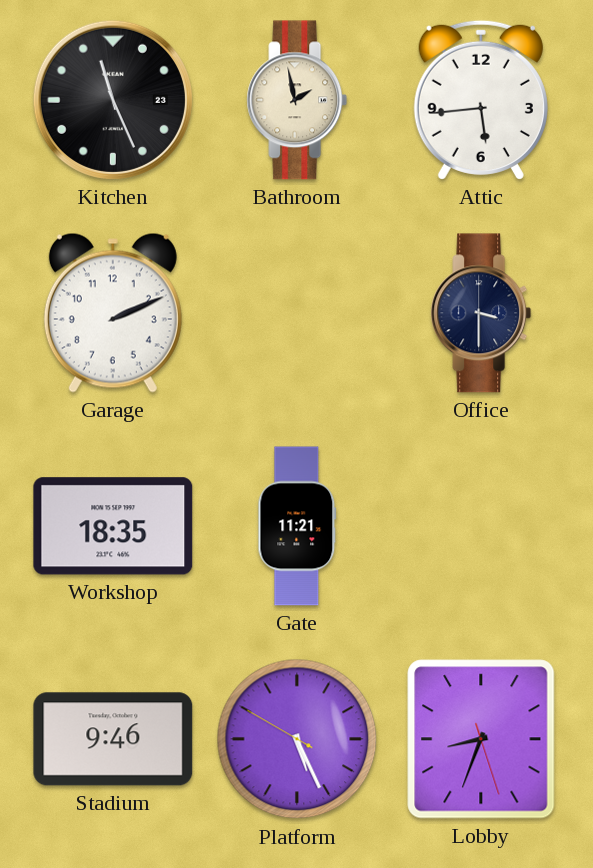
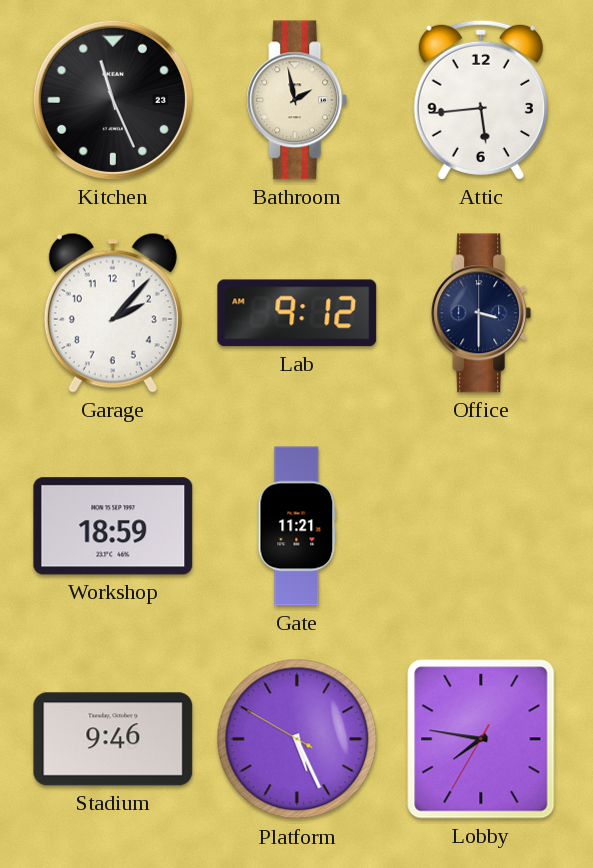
Garage: 2:11 -> 2:07 (113, 313)
Lab: none -> 9:12 (297, 313)
Workshop: 18:35 -> 18:59 (113, 526)
Lobby: 8:33 -> 7:46 (481, 739)
